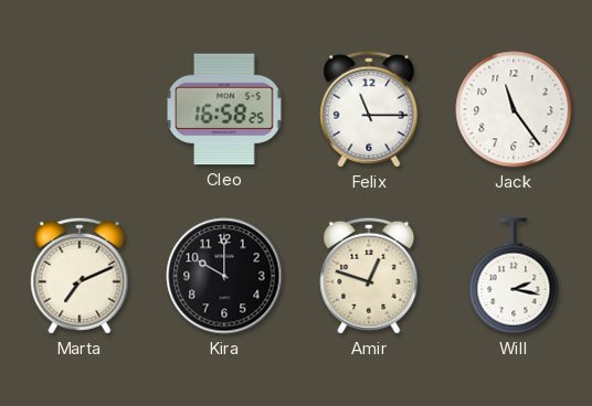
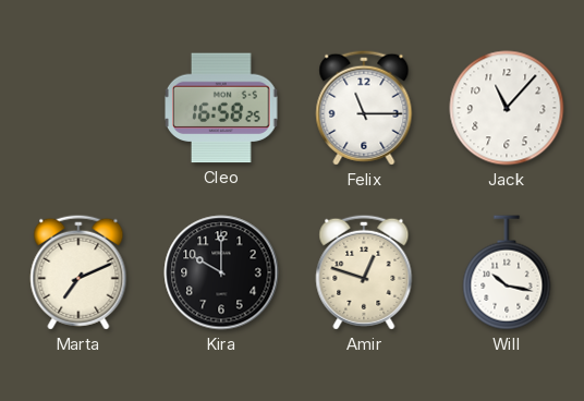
Jack: 11:24 -> 11:07 (507, 108)
Will: 2:17 -> 10:17 (507, 272)
